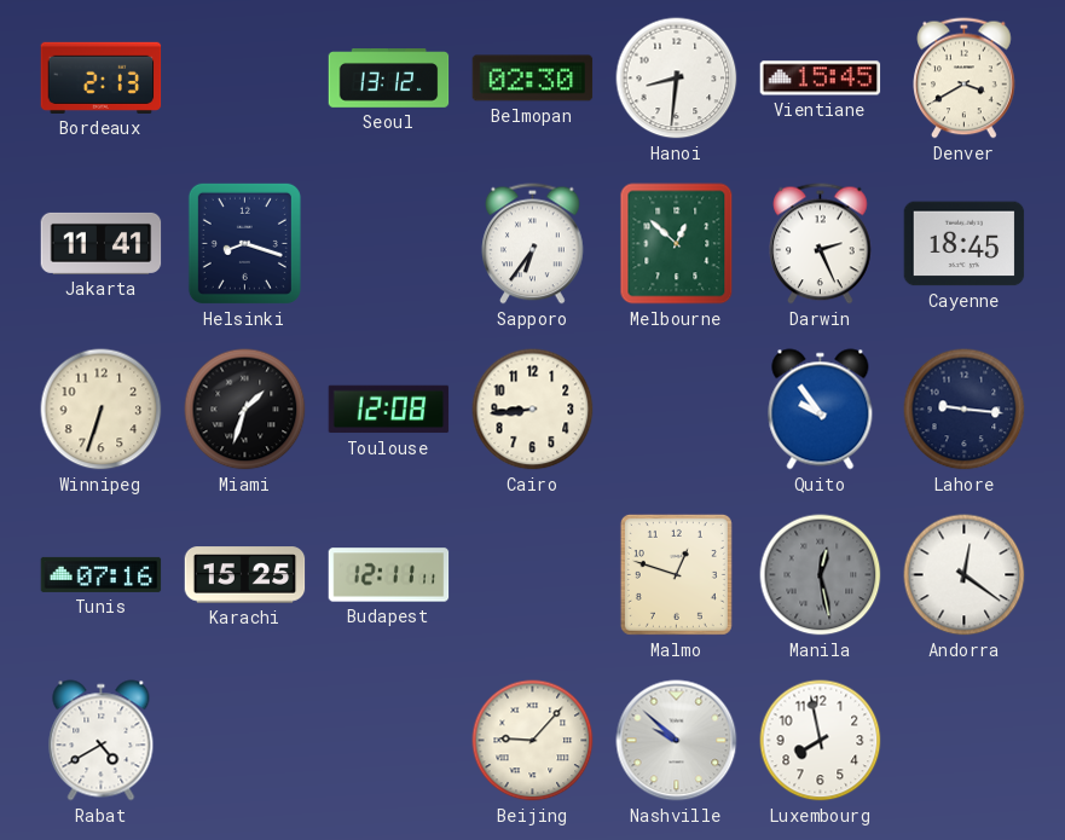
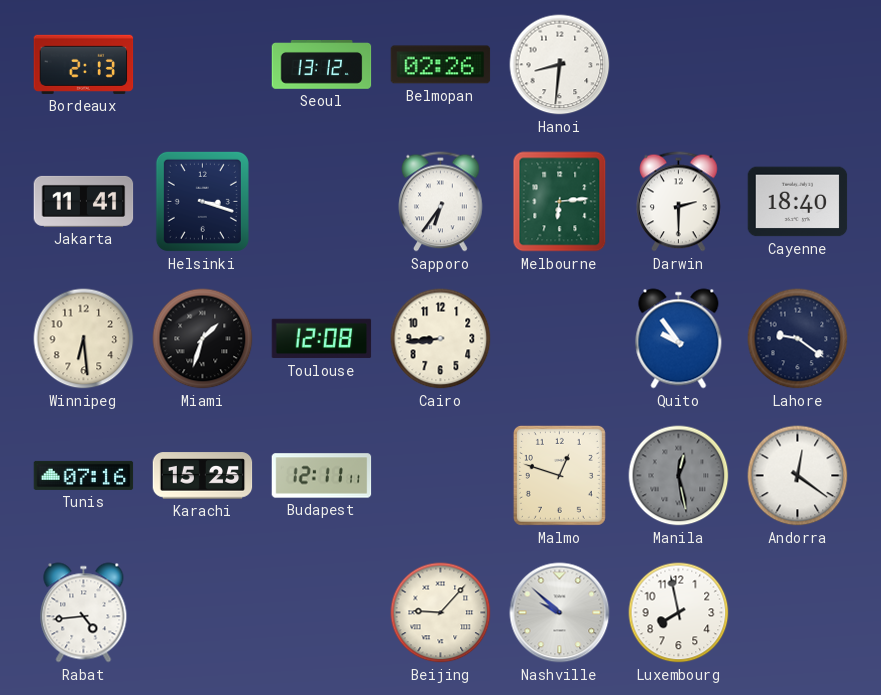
Belmopan: 02:30 -> 02:26 (441, 65)
Vientiane: 15:45 -> none (821, 79)
Denver: 3:40 -> none (965, 79)
Helsinki: 8:18 -> 3:18 (202, 201)
Melbourne: 12:52 -> 6:14 (560, 202)
Darwin: 2:26 -> 2:30 (679, 202)
Cayenne: 18:45 -> 18:40 (798, 202)
Winnipeg: 6:33 -> 6:29 (84, 339)
Lahore: 9:16 -> 9:21 (798, 339)
Rabat: 4:40 -> 4:44 (84, 613)
